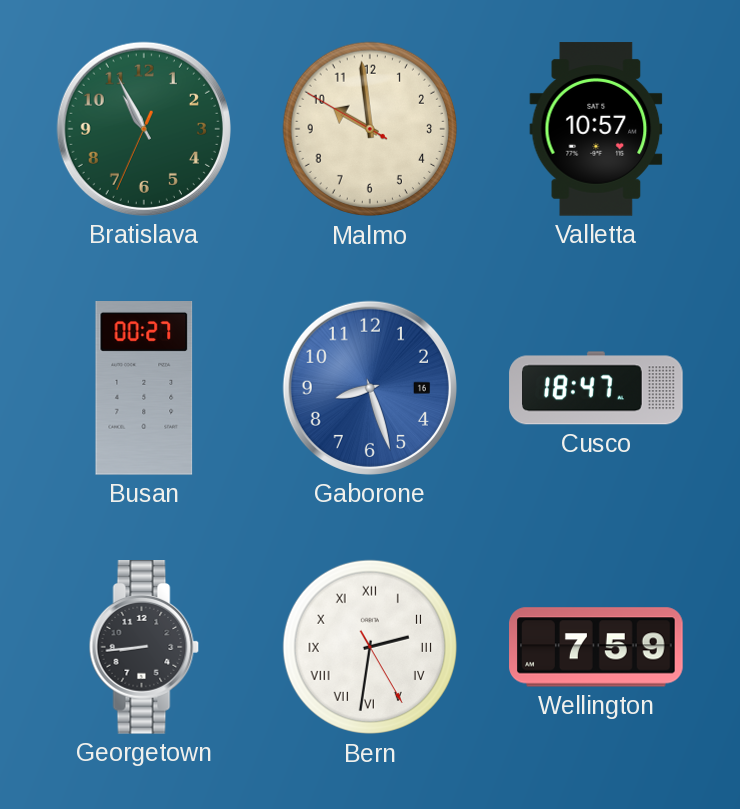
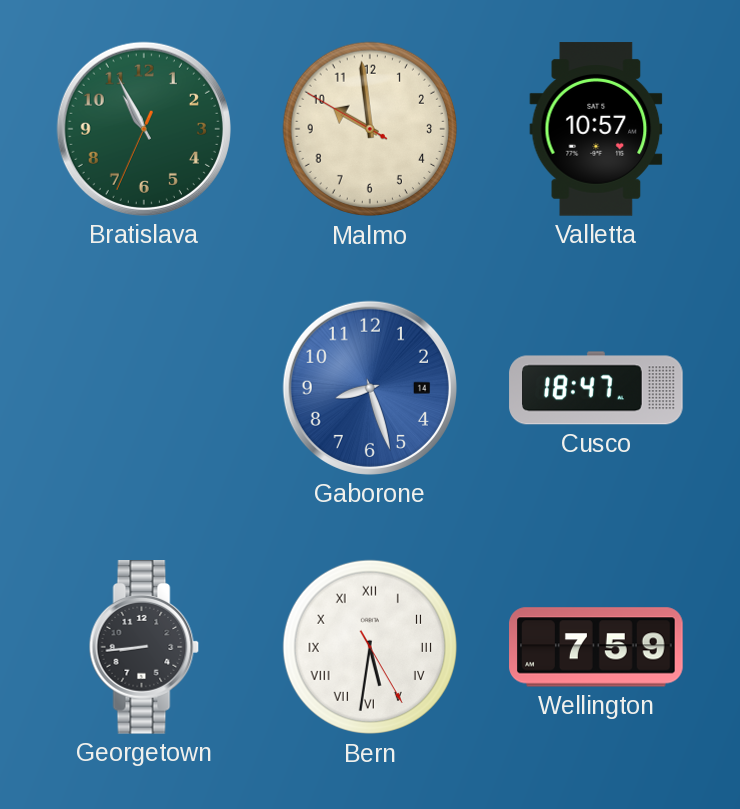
Busan: 00:27 -> none (144, 389)
Gaborone date: 16 -> 14 (370, 388)
Bern: 2:31 -> 5:31 (370, 647)
